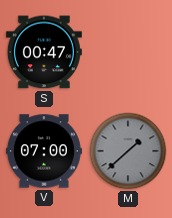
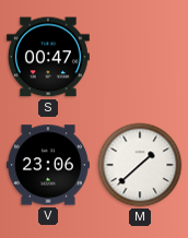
V: 07:00 -> 23:06 (48, 165)
M dial: grey -> white (140, 165)
